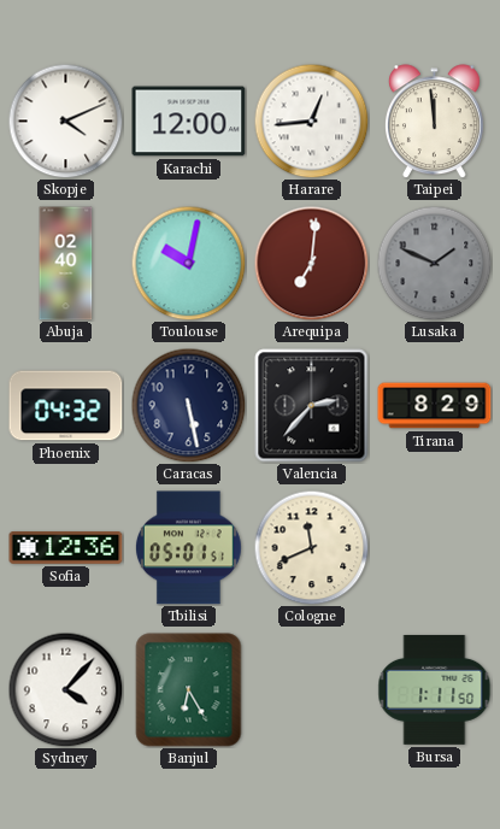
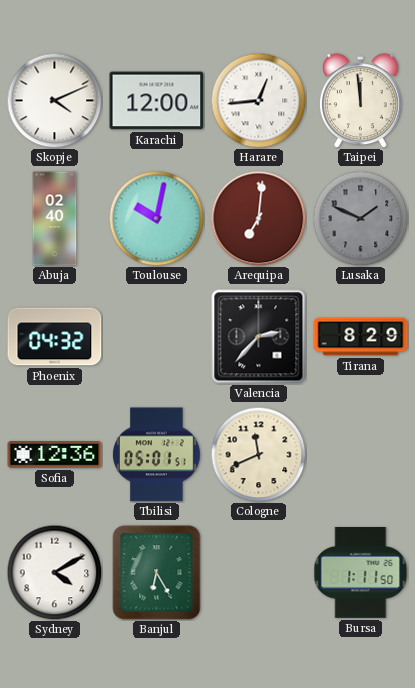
Caracas: 5:28 -> none (188, 405)
Sydney: 4:07 -> 4:10 (54, 572)
